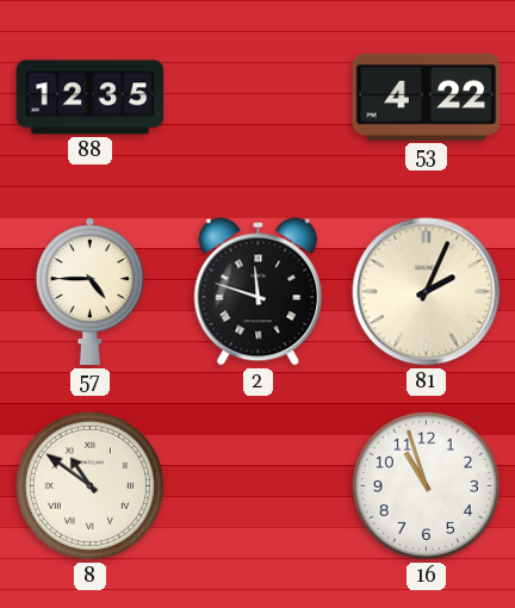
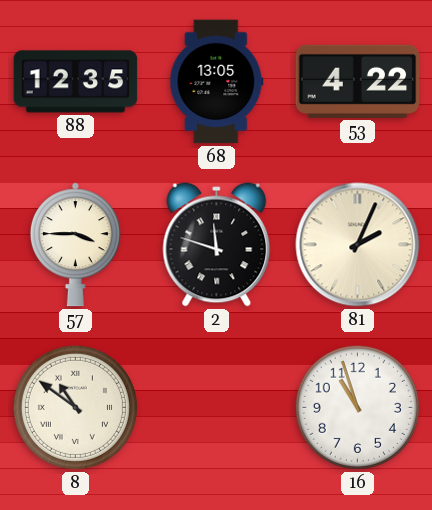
68: none -> 13:05 (217, 82)
57: 4:45 -> 3:45 (75, 245)
